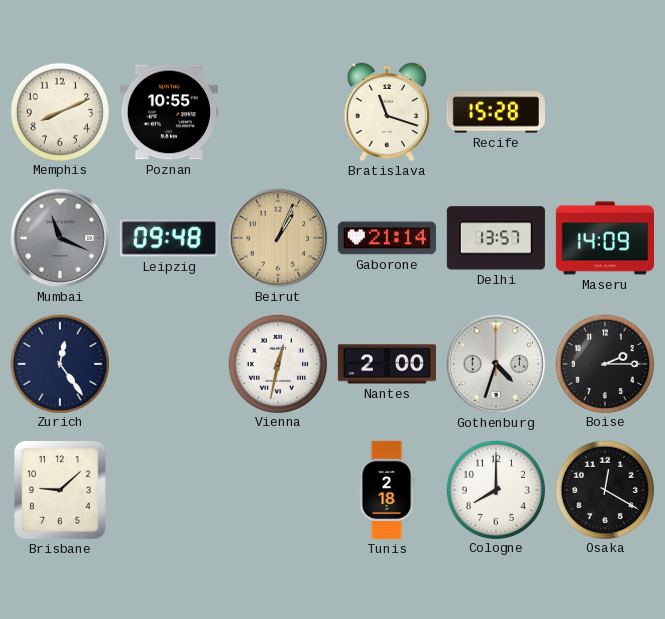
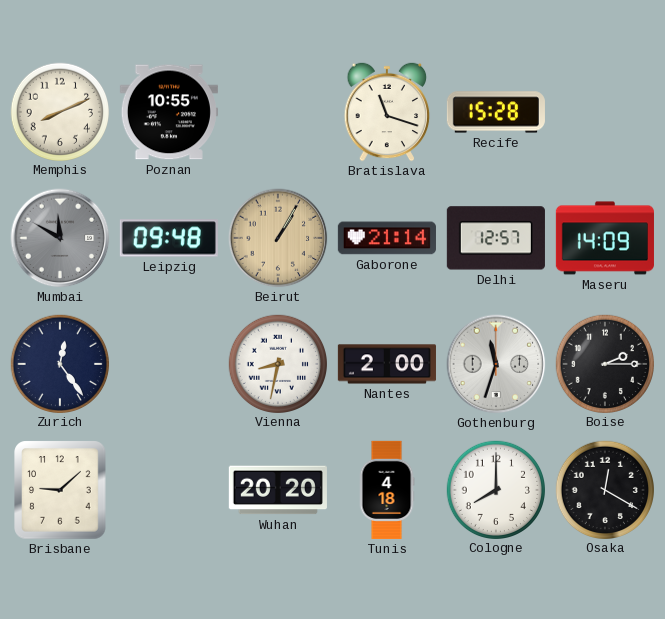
Mumbai: 11:19 -> 11:50 (60, 238)
Beirut: 1:04 -> 1:05 (278, 238)
Delhi: 13:57 -> 12:57 (496, 238)
Vienna: 12:32 -> 8:32 (277, 363)
Gothenburg: 4:33 -> 11:33 (496, 364)
Wuhan: none -> 20:20 (278, 490)
Tunis: 2:18 -> 4:18 (387, 490)
